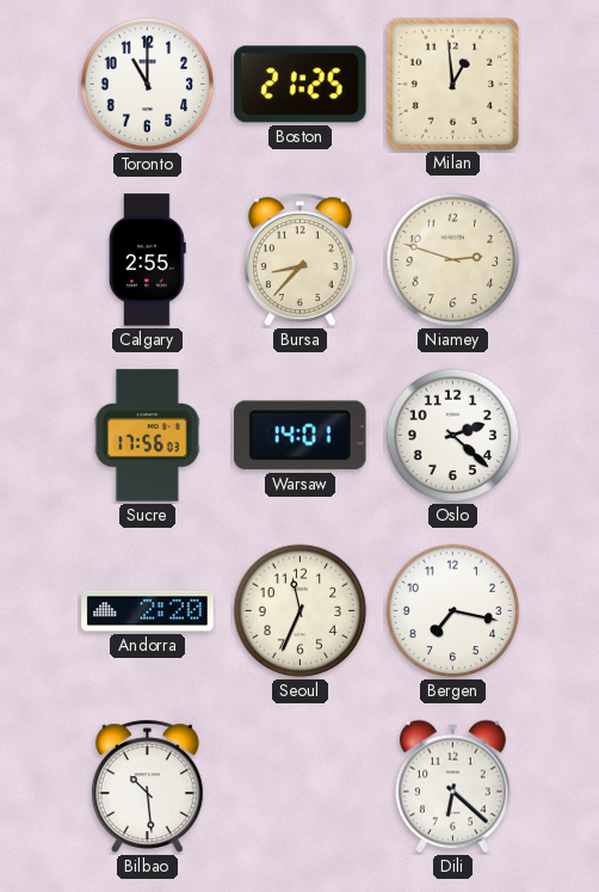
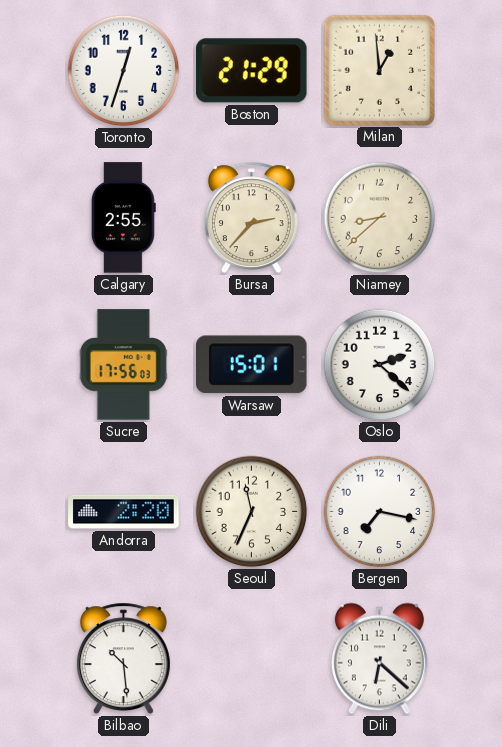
Toronto: 11:00 -> 12:33 (124, 71)
Boston: 21:25 -> 21:29 (252, 71)
Bursa: 8:37 -> 2:37 (251, 218)
Niamey: 2:48 -> 8:38 (380, 218)
Warsaw: 14:01 -> 15:01 (252, 365)
